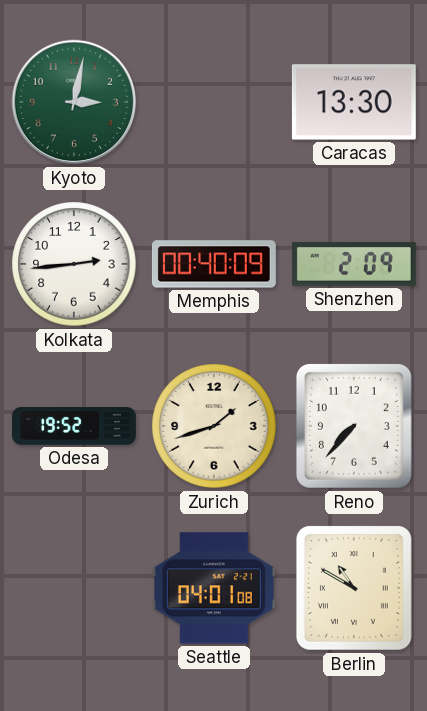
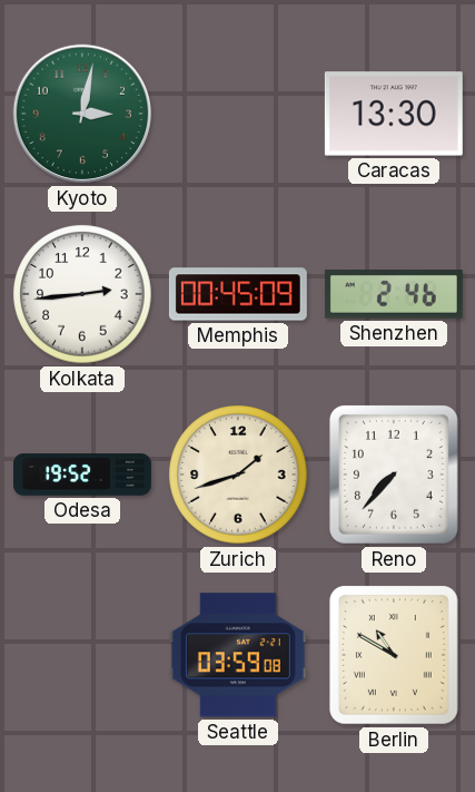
Memphis: 00:40 -> 00:45 (238, 294)
Shenzhen: 2:09 -> 2:46 (394, 294)
Seattle: 04:01 -> 03:59 (238, 655)
